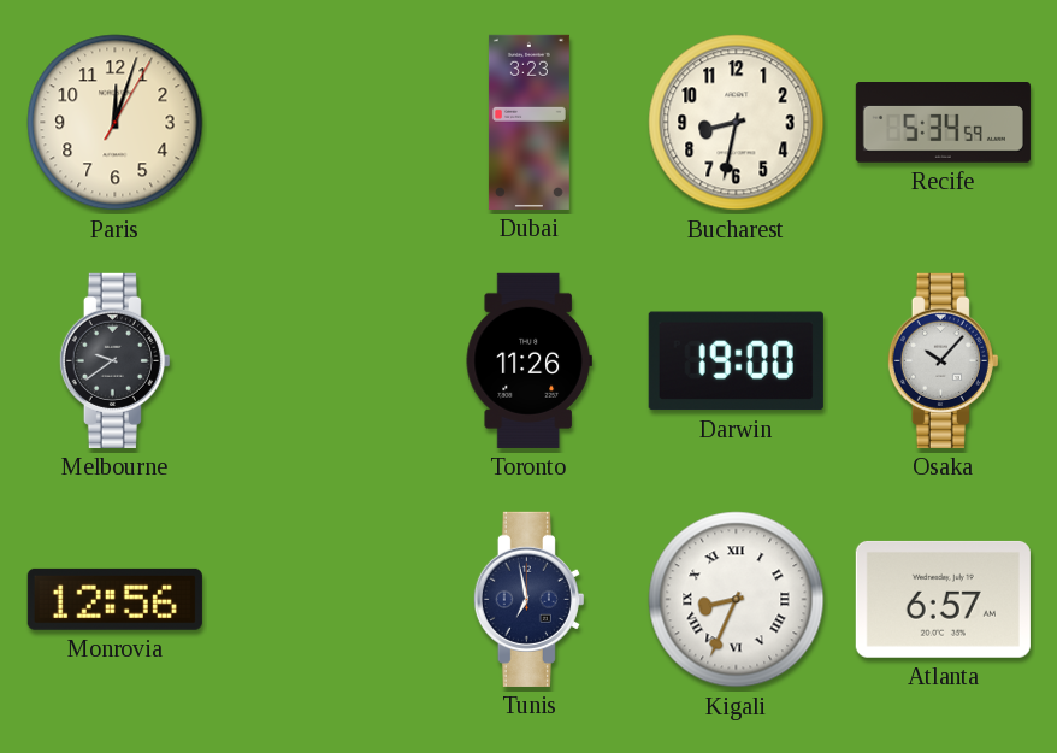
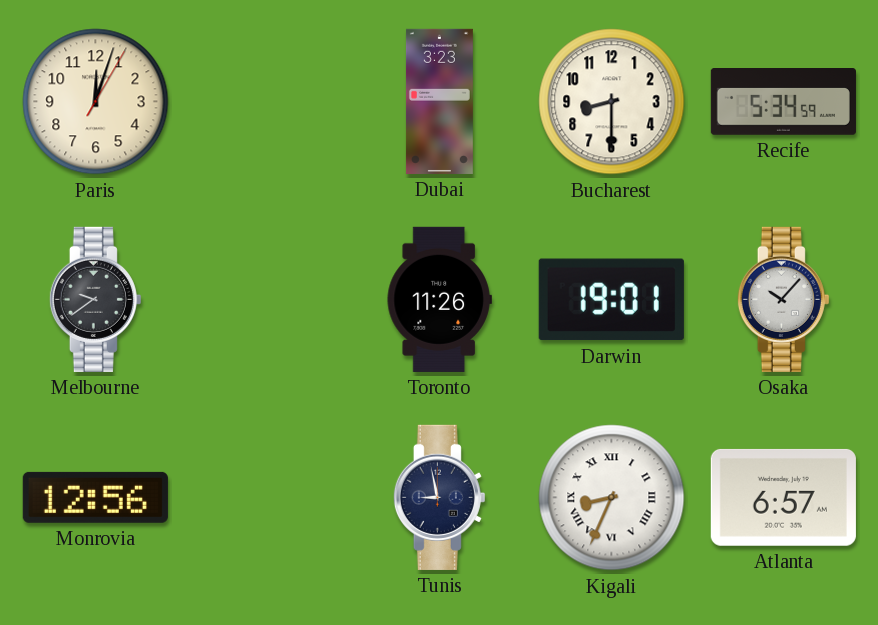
Bucharest: 8:32 -> 8:30 (612, 102)
Darwin: 19:00 -> 19:01 (611, 300)
Tunis: 6:58 -> 8:58 (439, 497)
